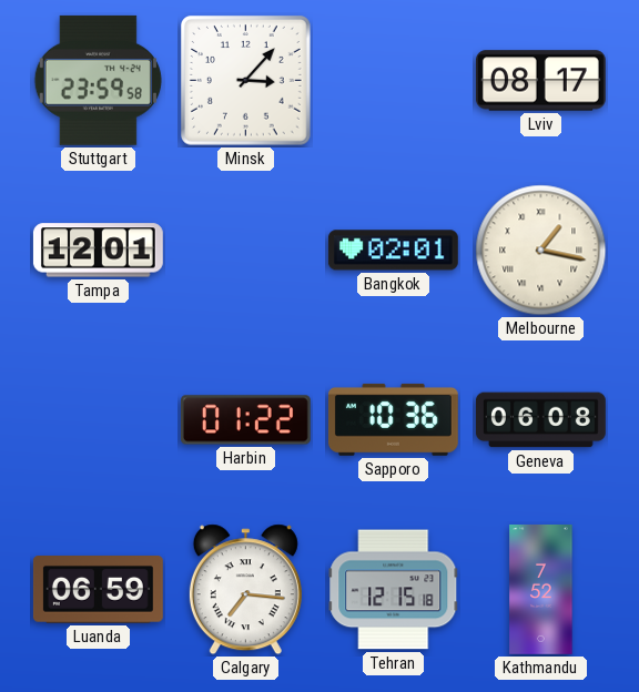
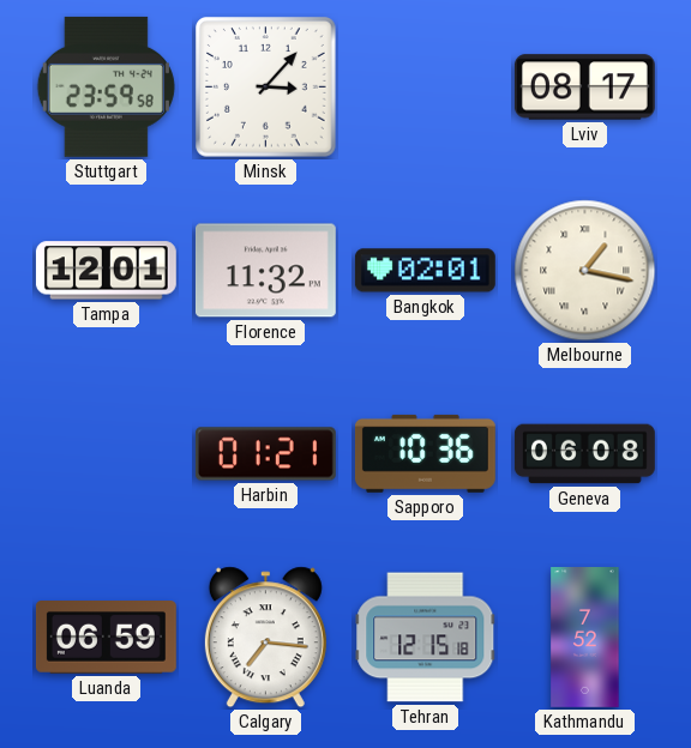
Florence: none -> 11:32 (265, 271)
Harbin: 01:22 -> 01:21 (265, 454)
